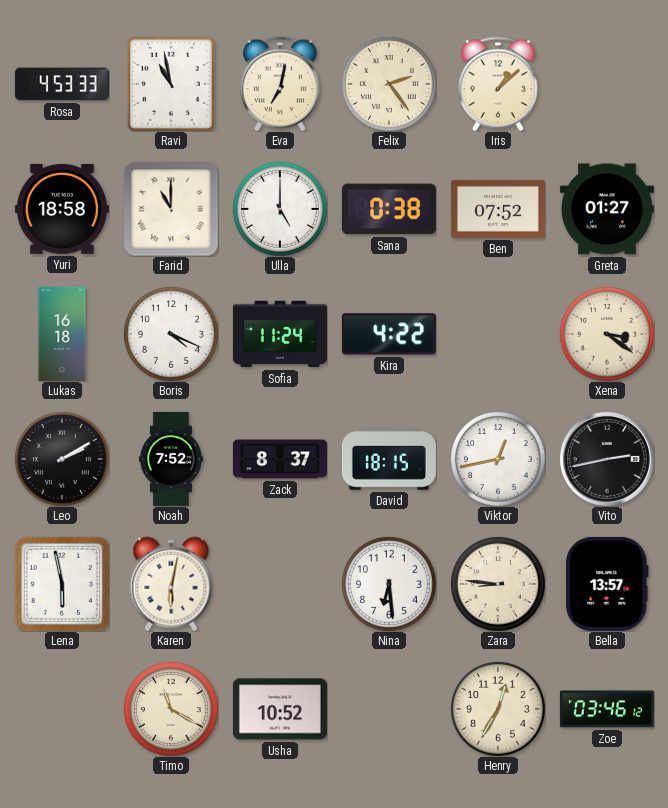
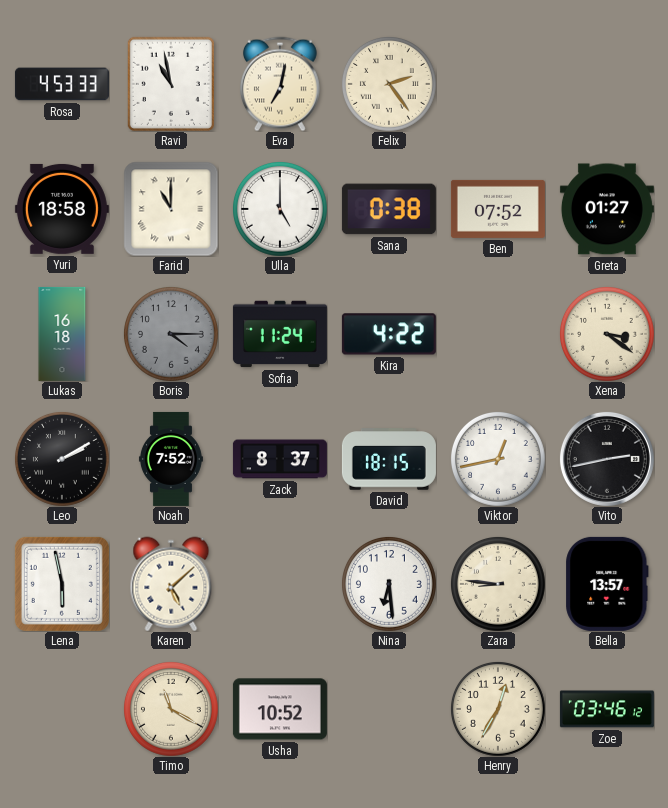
Iris: 1:08 -> none (499, 84)
Boris: 4:19 -> 4:15 (171, 334)
Boris dial: white -> grey (171, 334)
Karen: 6:02 -> 5:08 (171, 584)
